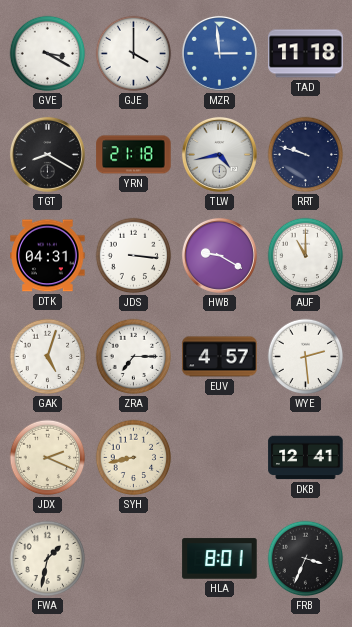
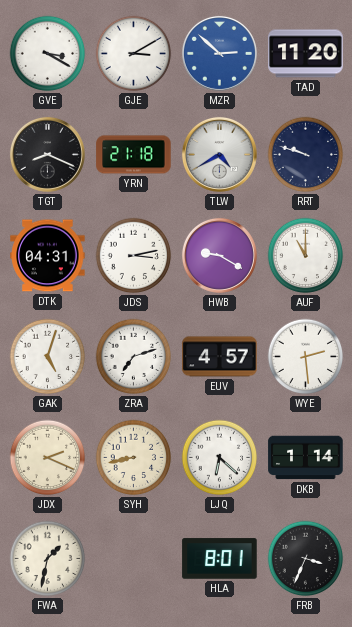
GJE: 4:00 -> 3:10 (134, 54)
MZR: 2:59 -> 2:52 (219, 53)
TAD: 11:18 -> 11:20 (306, 54)
TGT: 8:20 -> 8:19 (47, 154)
TLW: 4:43 -> 4:40 (219, 154)
JDS: 3:16 -> 3:13 (134, 256)
ZRA: 7:15 -> 7:12 (134, 357)
LJQ: none -> 6:22 (220, 458)
DKB: 12:41 -> 1:14 (306, 458)
